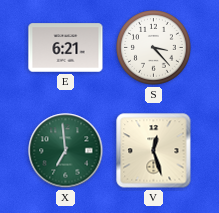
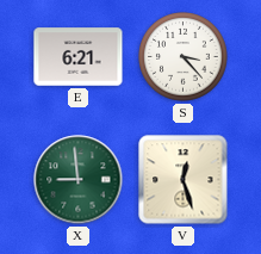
X: 6:59 -> 8:59 (79, 180)
